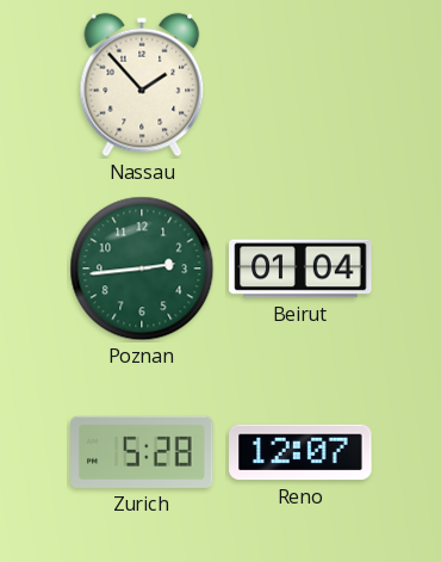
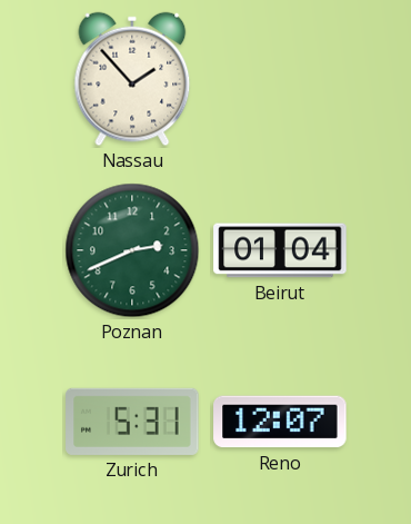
Poznan: 2:44 -> 2:41 (132, 250)
Zurich: 5:28 -> 5:31 (132, 422)
